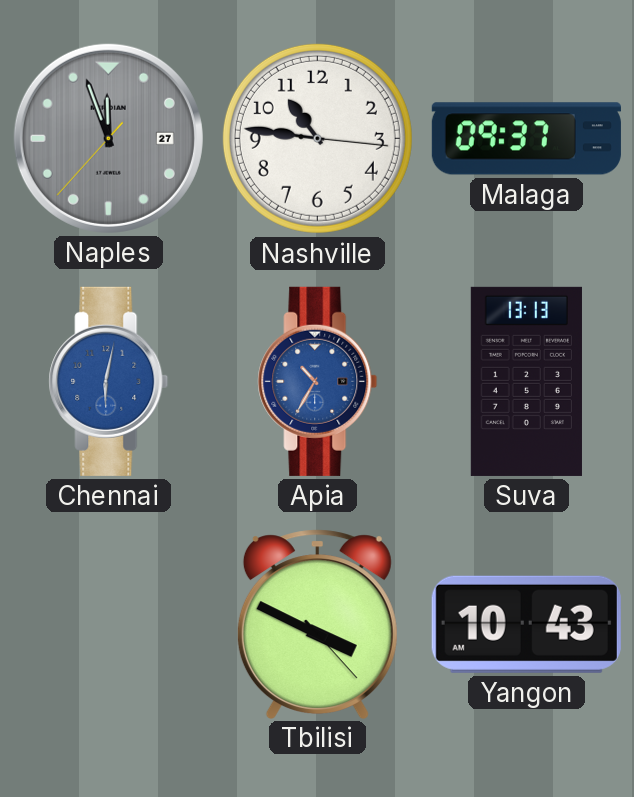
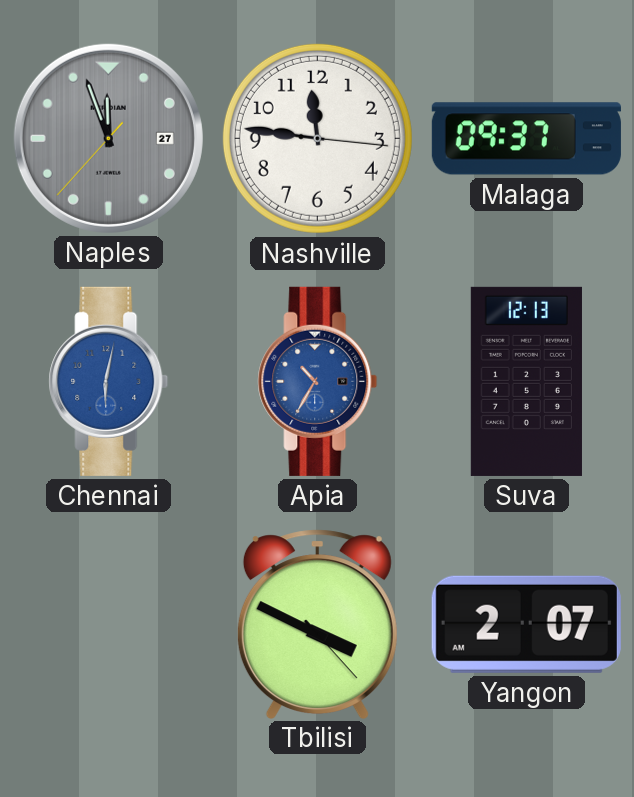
Nashville: 10:46 -> 11:46 (317, 138)
Suva: 13:13 -> 12:13 (526, 381)
Yangon: 10:43 -> 2:07 (526, 624)
